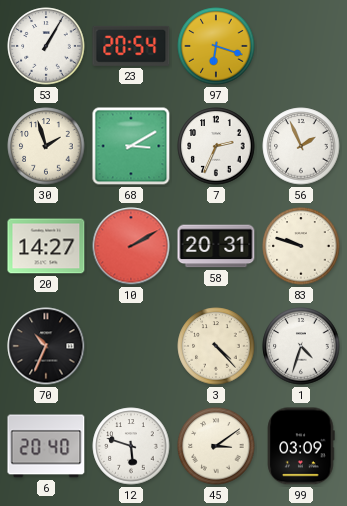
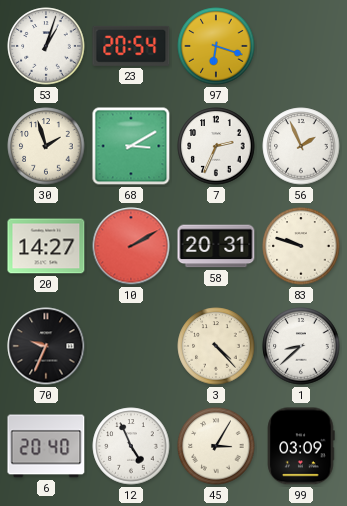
53: 1:05 -> 1:03 (46, 46)
70: 10:34 -> 9:34 (46, 346)
1: 4:33 -> 8:38 (301, 346)
12: 5:48 -> 4:56 (131, 446)
45: 3:09 -> 3:05 (216, 446)
